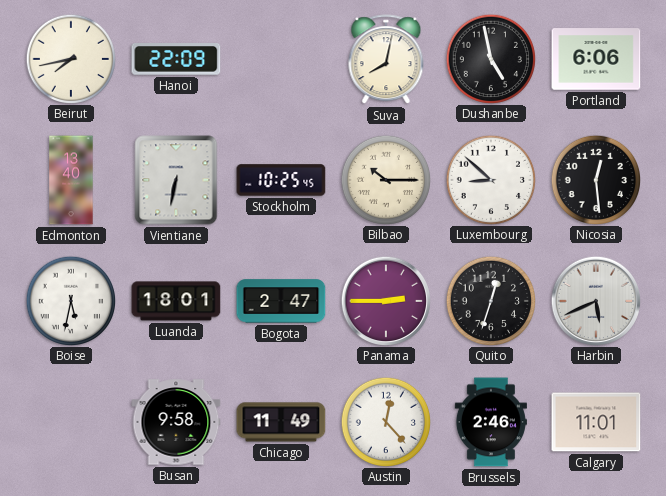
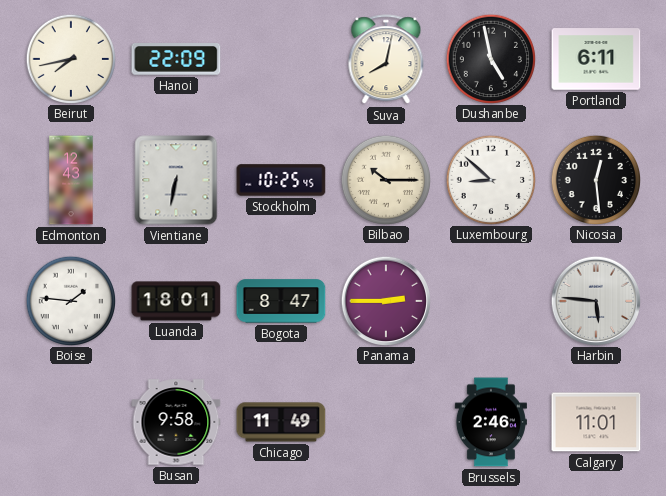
Portland: 6:06 -> 6:11 (596, 59)
Edmonton: 13:40 -> 12:43 (71, 180)
Boise: 5:32 -> 1:46 (70, 300)
Bogota: 2:47 -> 8:47 (281, 301)
Quito: 12:33 -> none (490, 300)
Harbin: 5:41 -> 5:46 (595, 300)
Austin: 12:23 -> none (385, 421)
